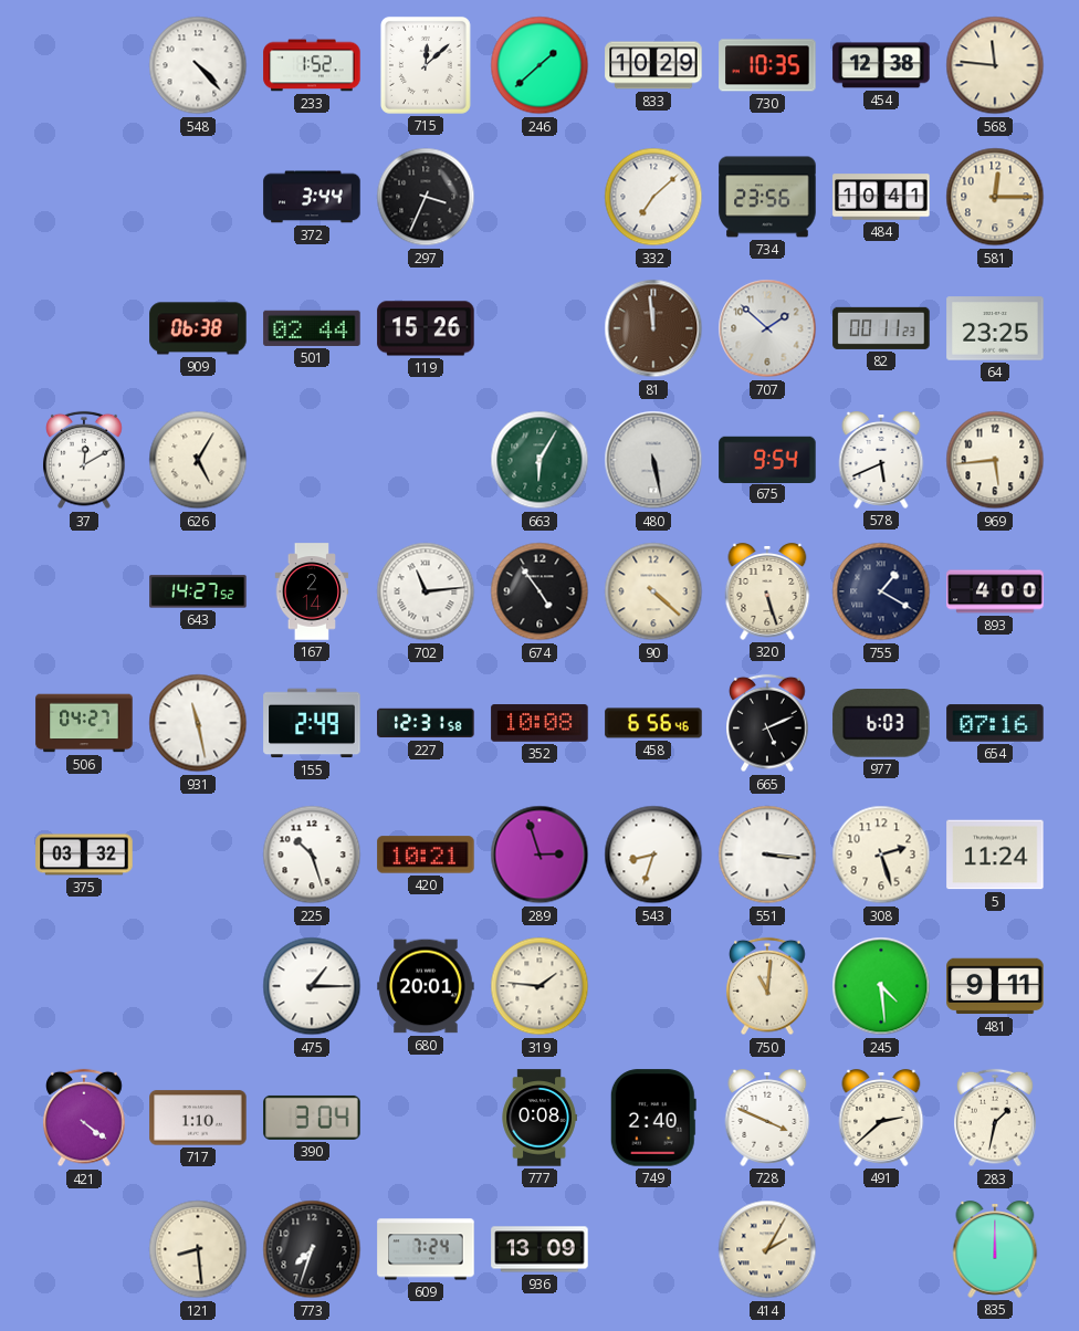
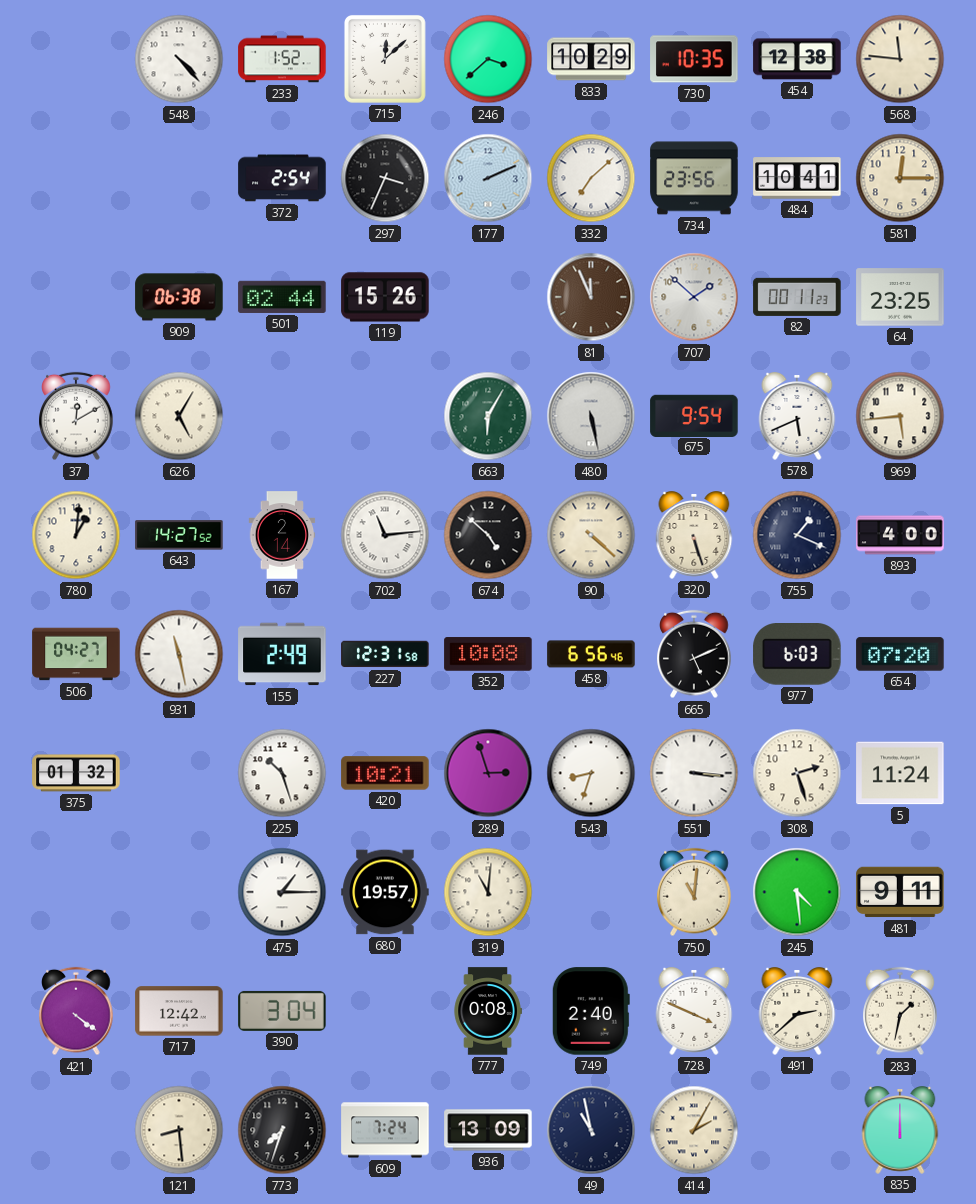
246: 1:38 -> 3:38 (488, 59)
372: 3:44 -> 2:54 (282, 178)
177: none -> 2:11 (488, 178)
81: 11:59 -> 11:56 (591, 297)
780: none -> 1:01 (76, 535)
674: 4:54 -> 4:52 (488, 535)
755: 1:20 -> 1:19 (797, 535)
654: 07:16 -> 07:20 (900, 654)
375: 03:32 -> 01:32 (76, 773)
680: 20:01 -> 19:57 (385, 892)
319: 1:46 -> 11:01 (488, 892)
717: 1:10 -> 12:42 (179, 1011)
49: none -> 10:58 (591, 1130)
